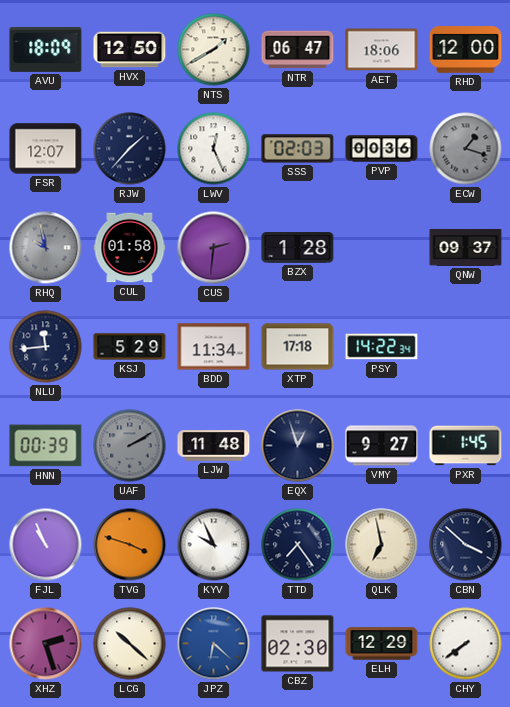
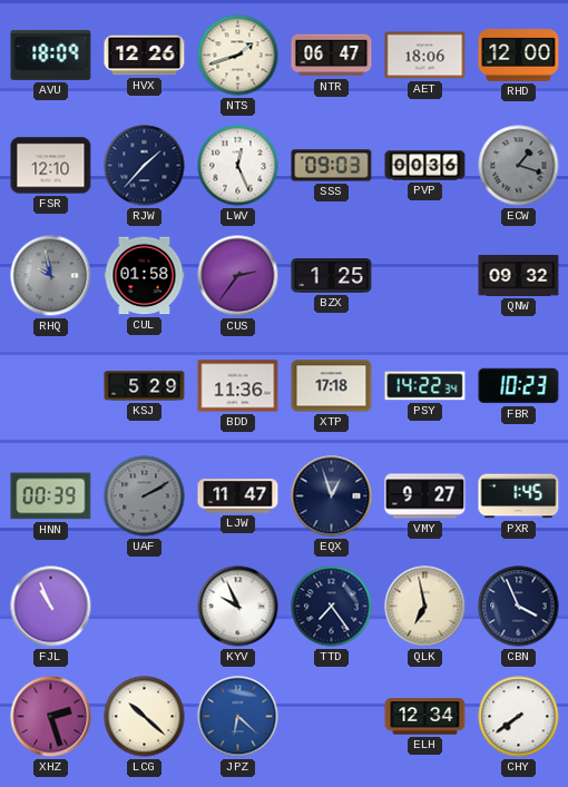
HVX: 12:50 -> 12:26 (145, 56)
NTS: 1:40 -> 1:42 (238, 56)
FSR: 12:07 -> 12:10 (51, 166)
SSS: 02:03 -> 09:03 (332, 166)
CUS: 2:31 -> 2:36 (238, 276)
BZX: 1:28 -> 1:25 (332, 276)
QNW: 09:37 -> 09:32 (519, 275)
NLU: 11:44 -> none (46, 347)
BDD: 11:34 -> 11:36 (238, 386)
FBR: none -> 10:23 (519, 386)
LJW: 11:48 -> 11:47 (238, 496)
TVG: 3:48 -> none (130, 545)
CBN: 3:52 -> 3:56 (519, 607)
CBZ: 02:30 -> none (298, 644)
ELH: 12:29 -> 12:34 (425, 717)
